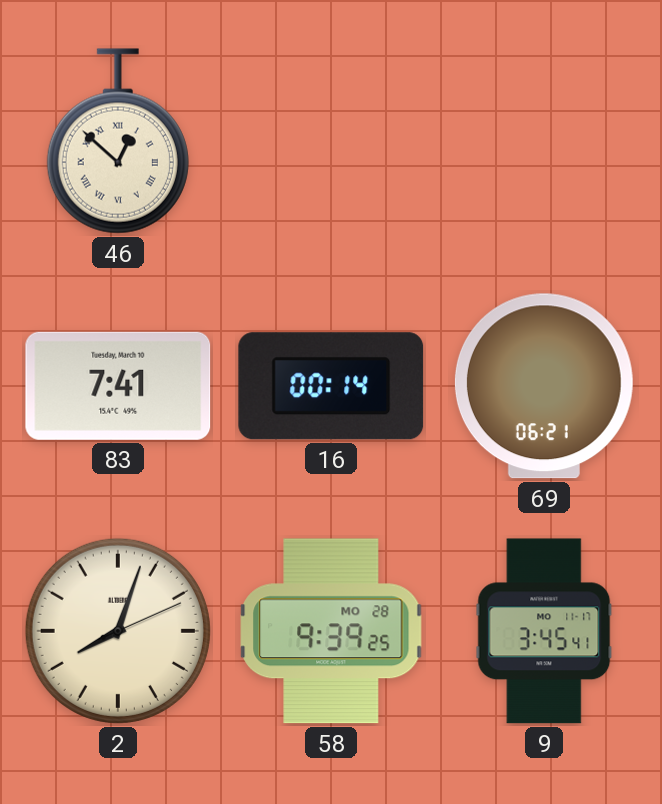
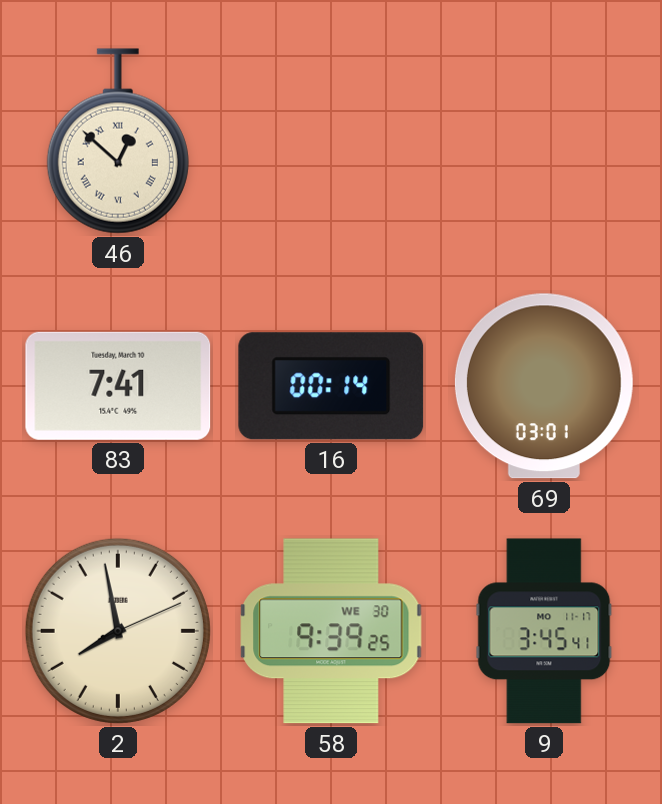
69: 06:21 -> 03:01 (544, 386)
2: 8:03 -> 7:58 (118, 631)
58 date: MO 28 -> WE 30 (331, 631)
